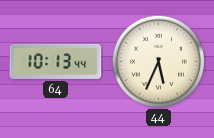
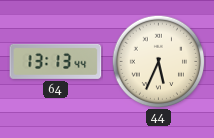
64: 10:13 -> 13:13 (56, 61)
